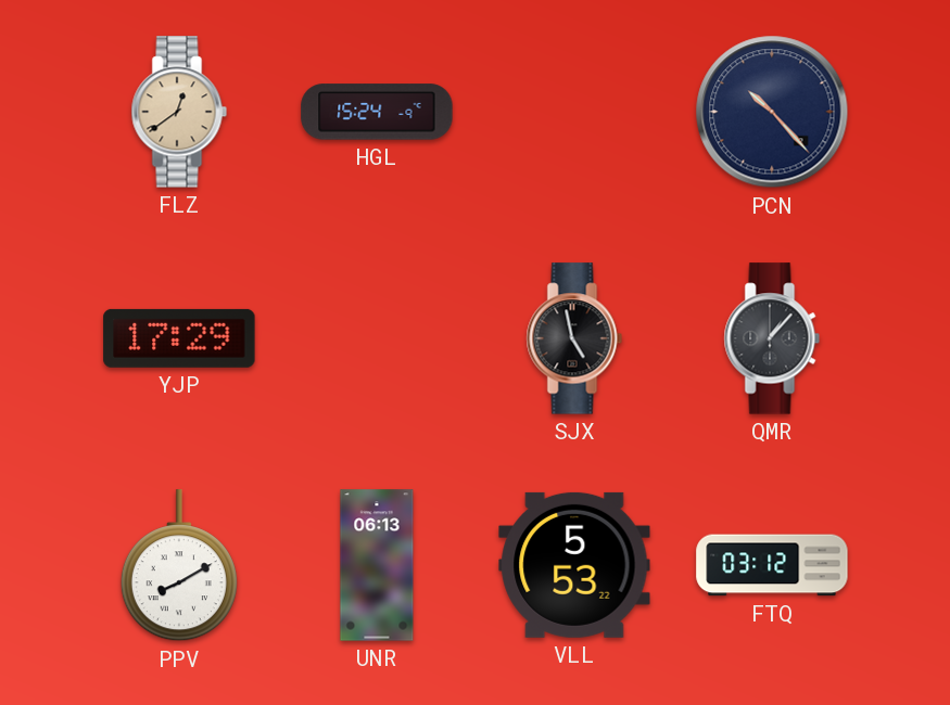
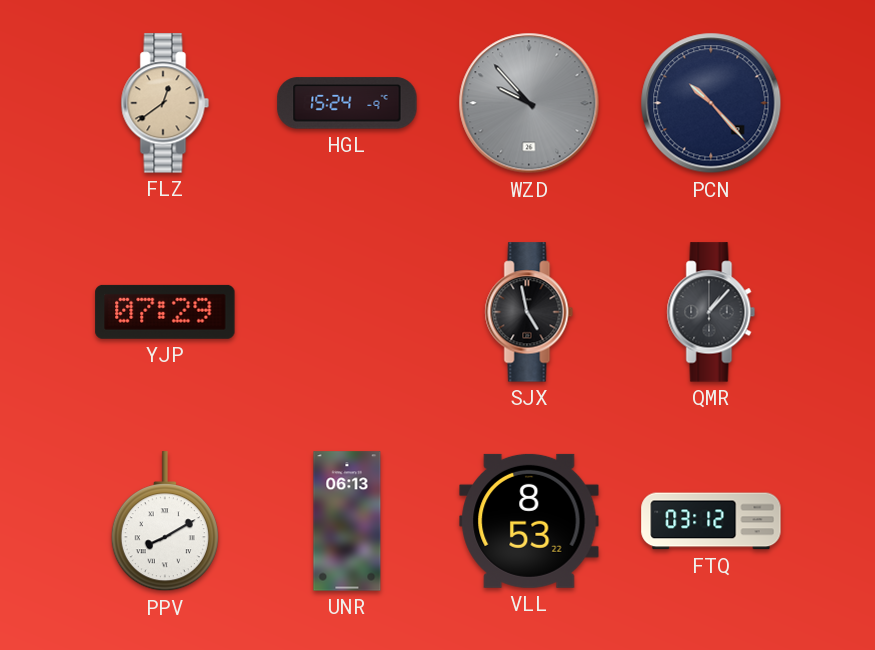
WZD: none -> 9:53 (529, 103)
YJP: 17:29 -> 07:29 (165, 312)
VLL: 5:53 -> 8:53 (529, 521)
